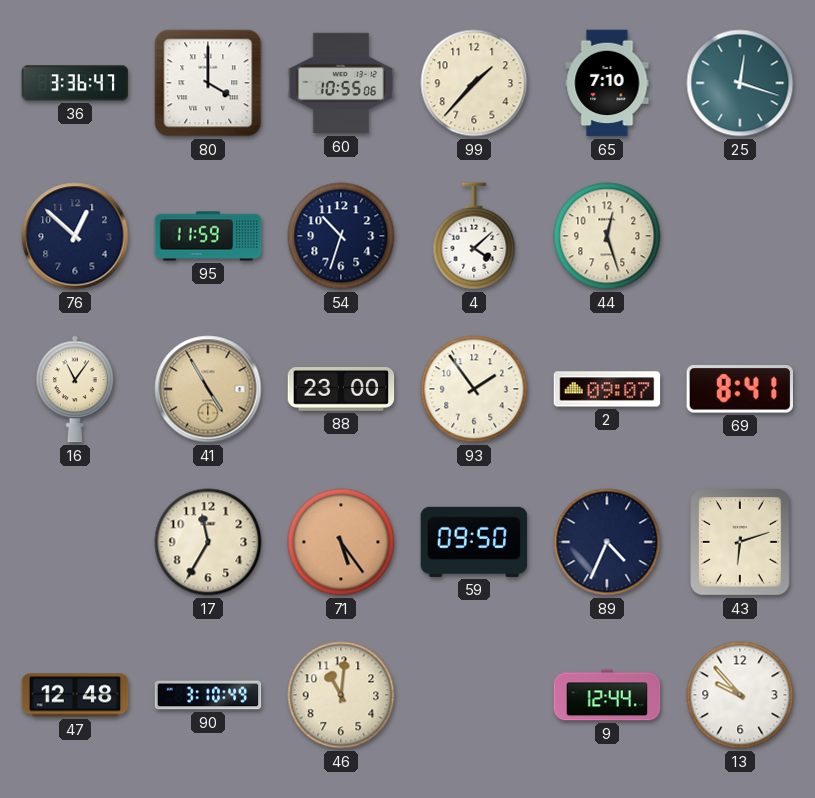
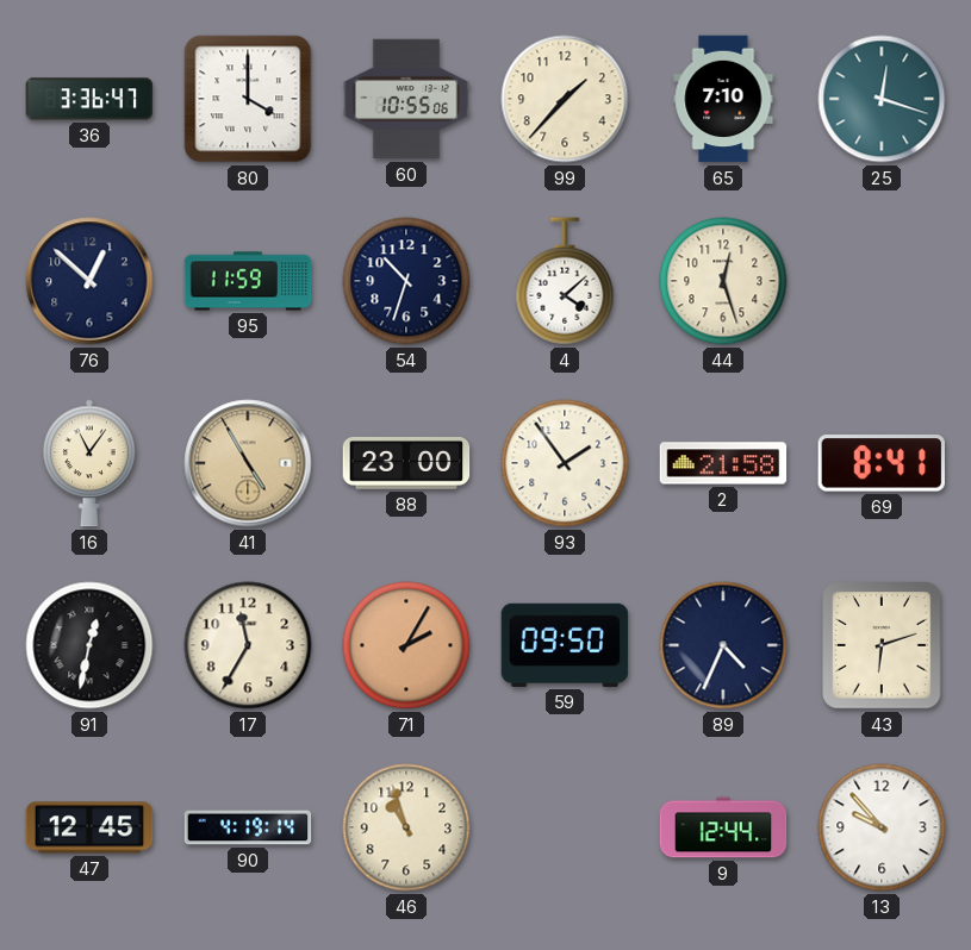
2: 09:07 -> 21:58 (723, 463)
91: none -> 12:32 (89, 645)
71: 5:24 -> 2:05 (406, 645)
47: 12:48 -> 12:45 (89, 827)
90: 3:10 -> 4:19 (248, 827)
46: 11:01 -> 10:57 (406, 827)
